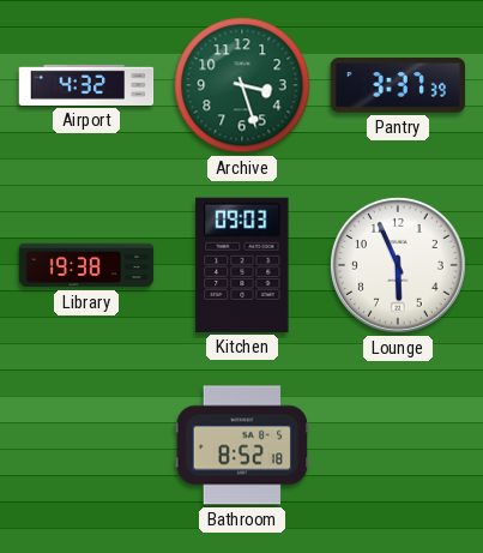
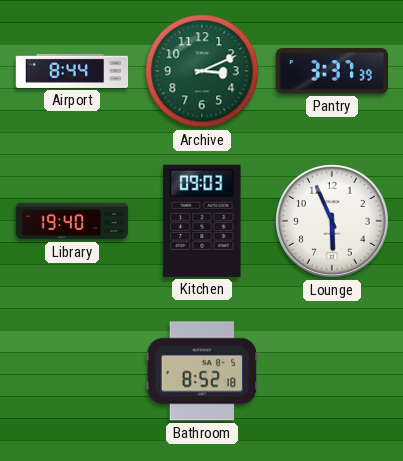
Airport: 4:32 -> 8:44 (72, 71)
Archive: 3:27 -> 3:11 (202, 71)
Library: 19:38 -> 19:40 (72, 221)
